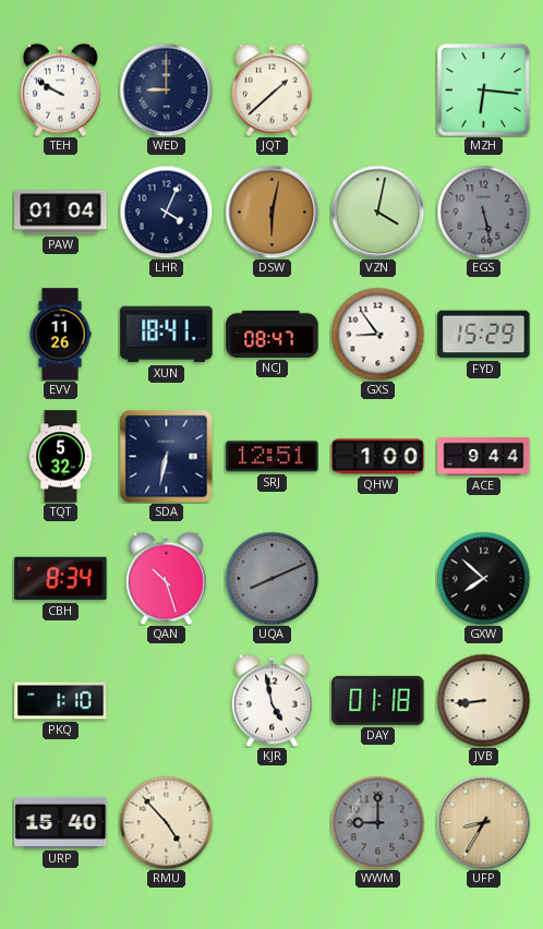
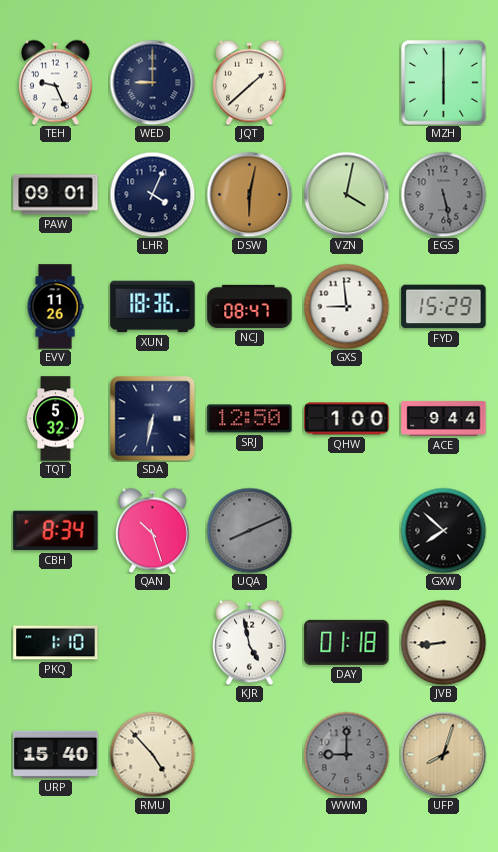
TEH: 9:50 -> 9:26 (56, 82)
MZH: 6:16 -> 6:00 (444, 83)
PAW: 01:04 -> 09:01 (56, 195)
XUN: 18:41 -> 18:36 (153, 307)
GXS: 8:54 -> 8:59 (346, 306)
SRJ: 12:51 -> 12:50 (250, 419)
UFP: 8:35 -> 8:03 (443, 754)
